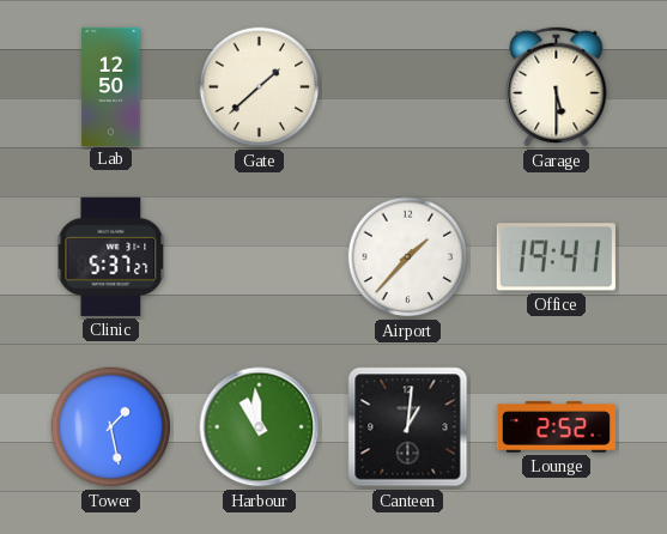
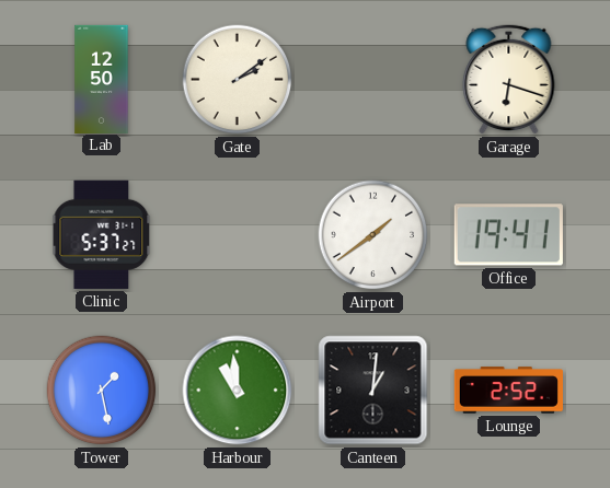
Gate: 1:38 -> 2:09 (238, 80)
Garage: 5:30 -> 6:18 (509, 79)
Airport: 1:37 -> 1:39 (373, 235)
